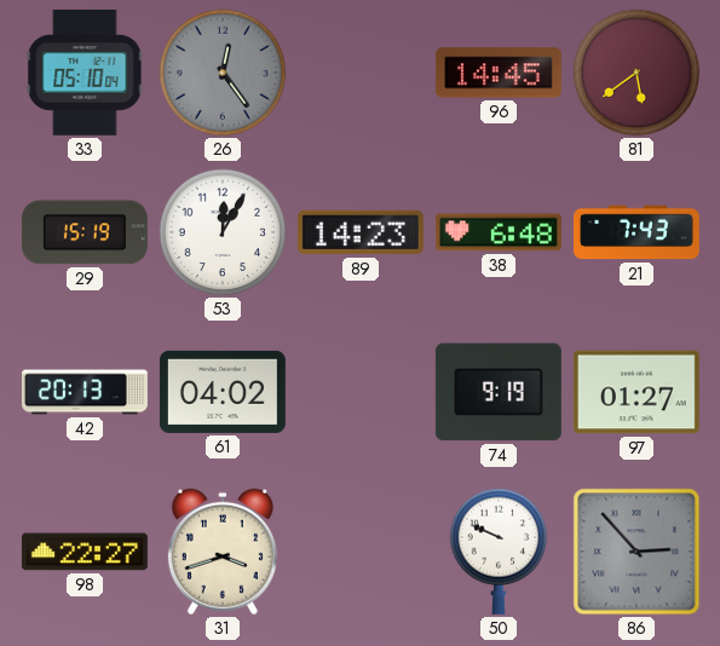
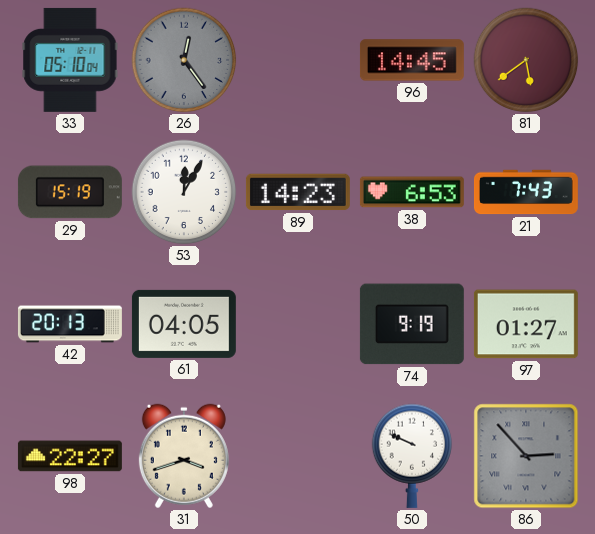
38: 6:48 -> 6:53 (412, 192)
61: 04:02 -> 04:05 (184, 324)
